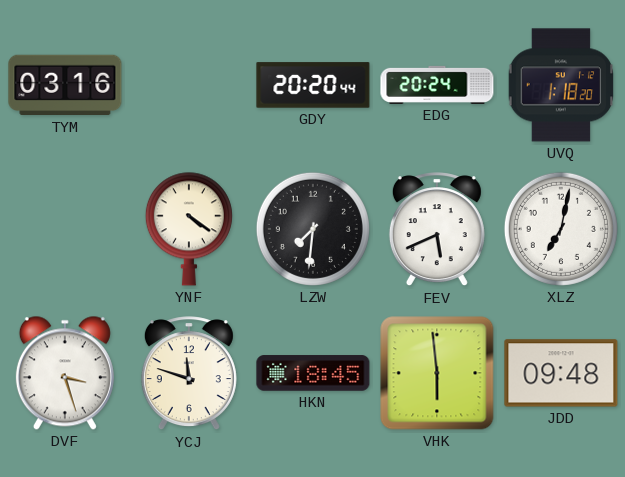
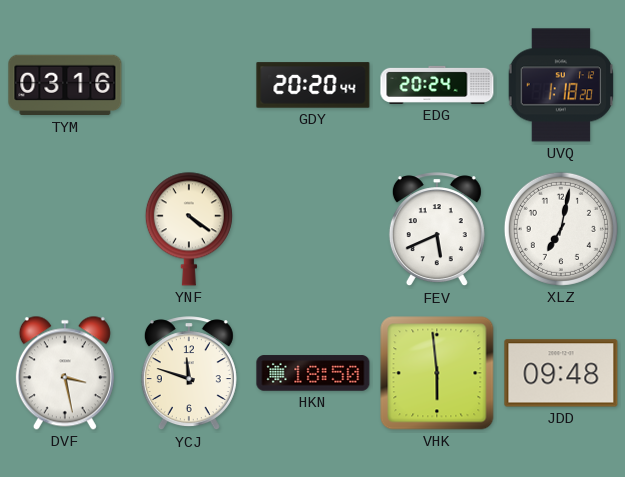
LZW: 7:31 -> none (313, 229)
DVF: 3:27 -> 3:28 (65, 373)
HKN: 18:45 -> 18:50 (313, 373)
